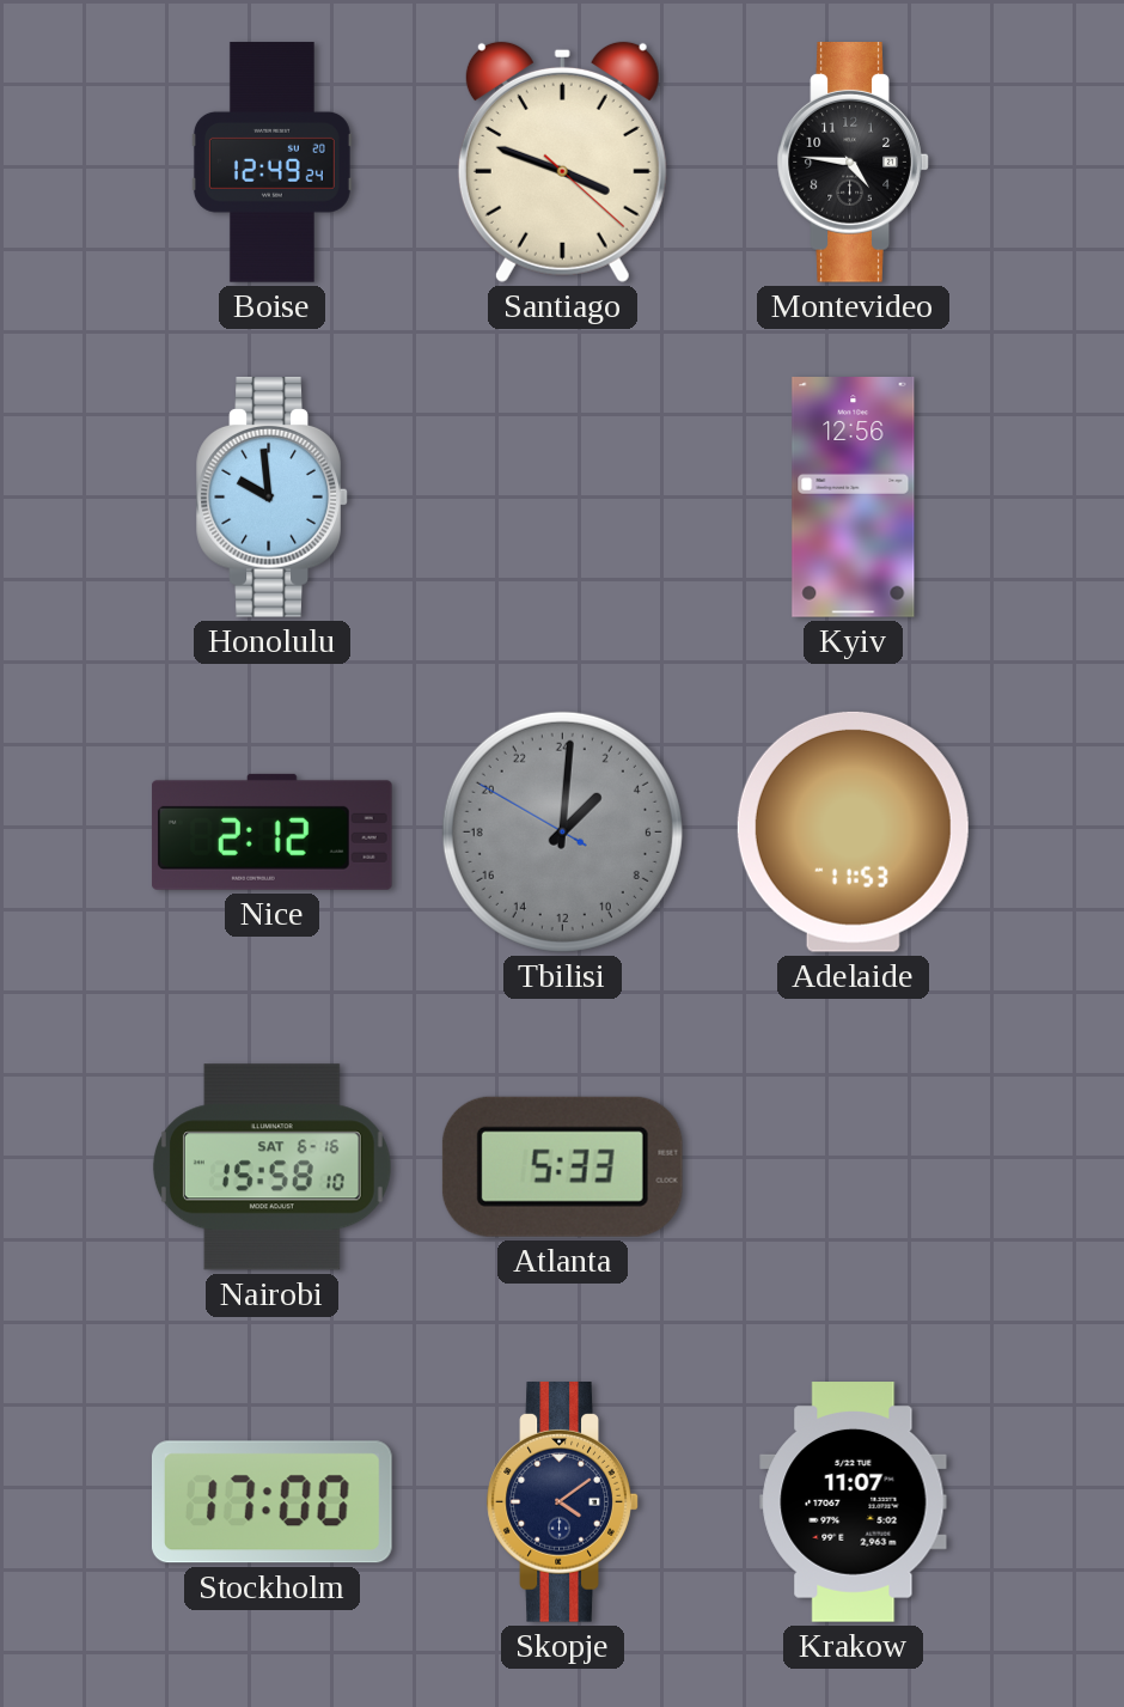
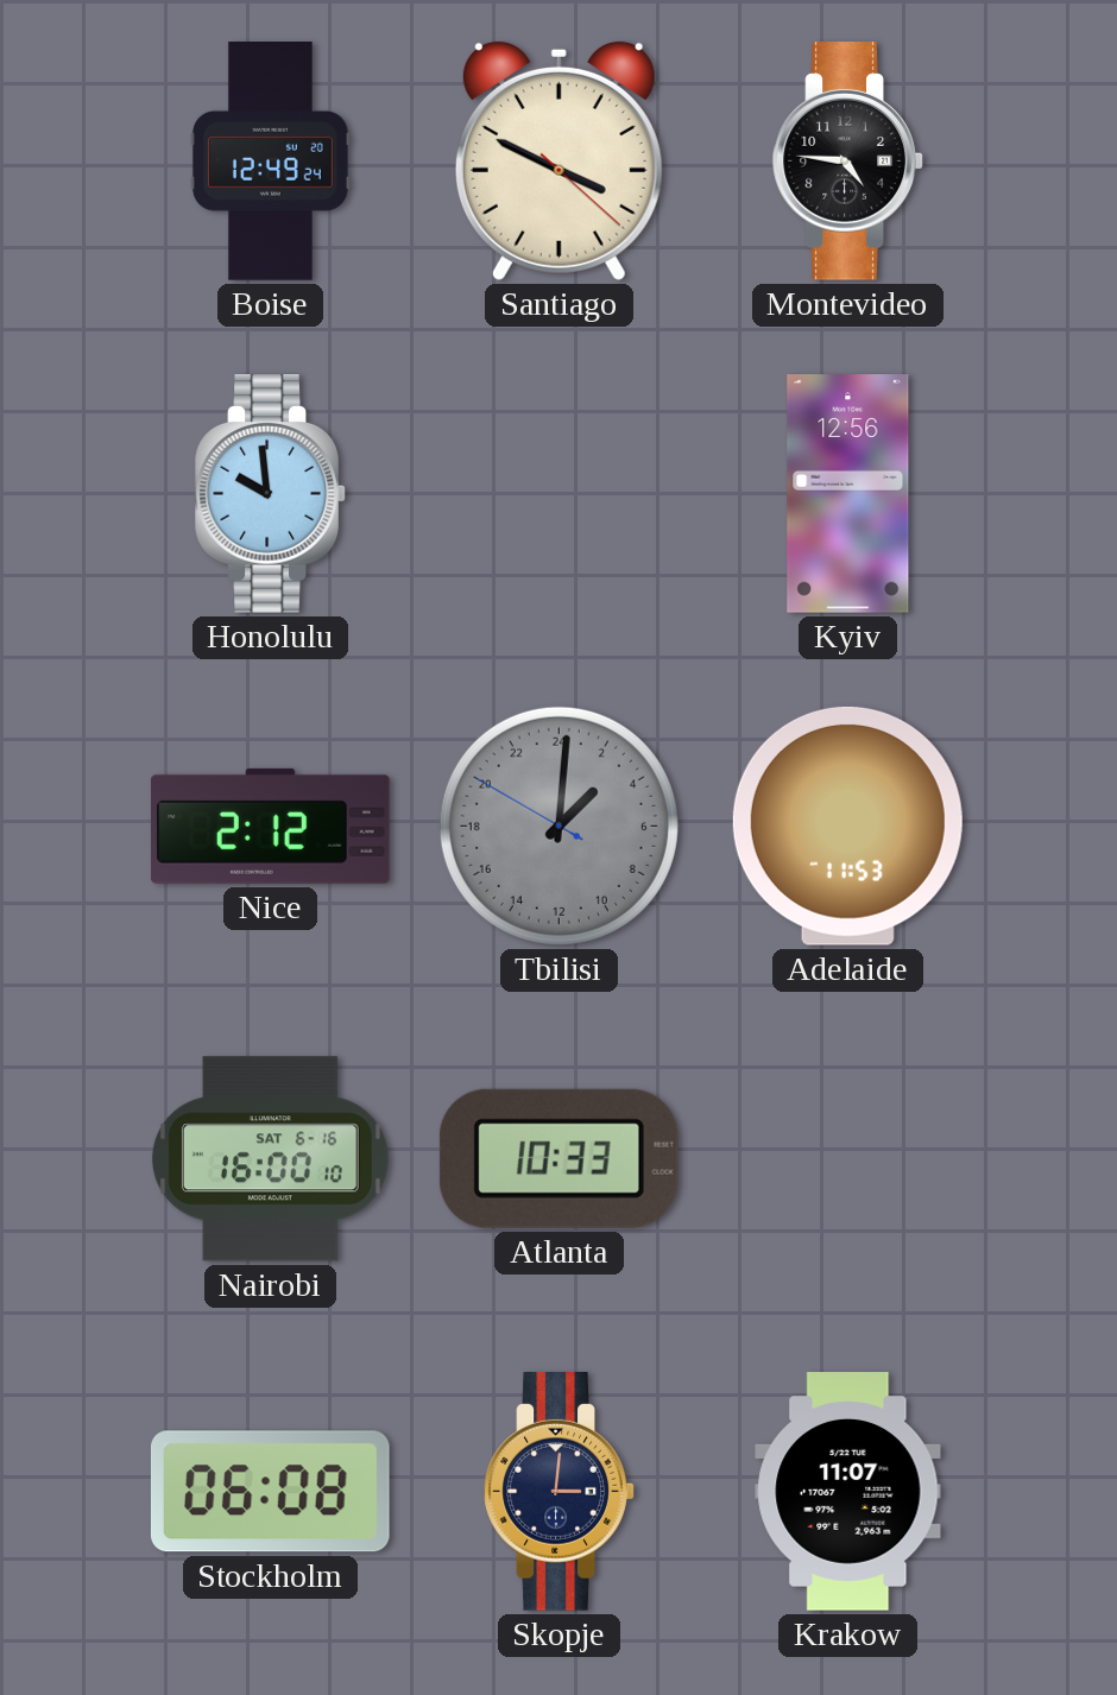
Santiago: 3:48 -> 3:49 (558, 160)
Nairobi: 15:58 -> 16:00 (270, 1159)
Atlanta: 5:33 -> 10:33 (558, 1158)
Stockholm: 17:00 -> 06:08 (270, 1492)
Skopje: 4:09 -> 3:01 (560, 1492)
